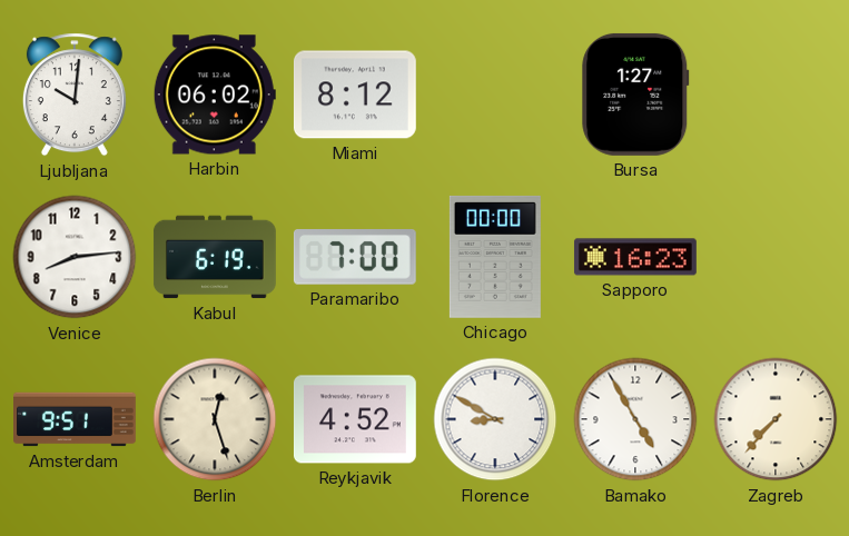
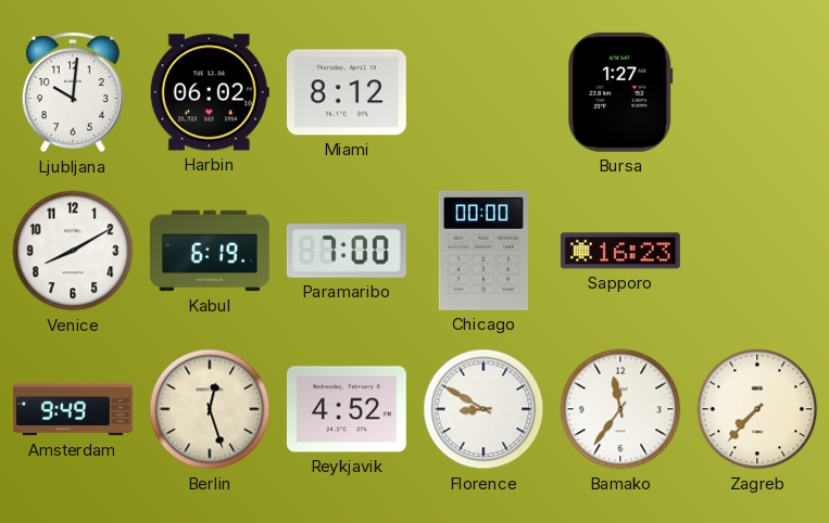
Venice: 8:14 -> 8:10 (73, 251)
Amsterdam: 9:51 -> 9:49 (74, 409)
Bamako: 4:55 -> 11:36 (620, 409)
